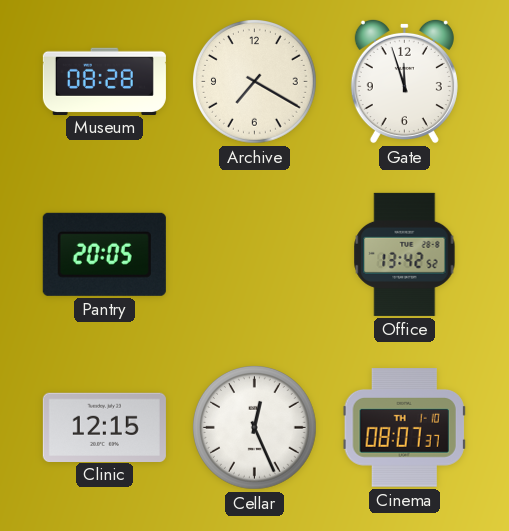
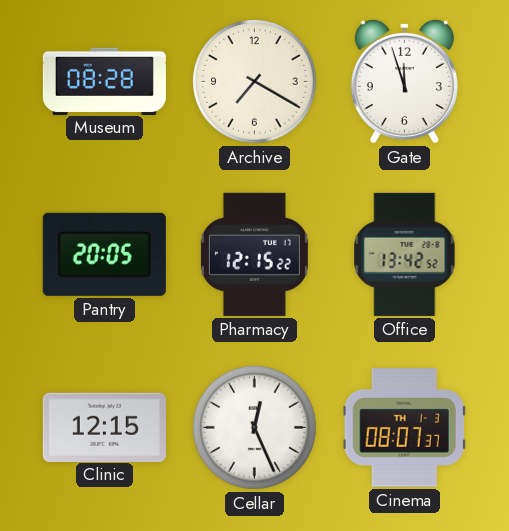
Pharmacy: none -> 12:15 (254, 254)
Cinema date: TH 1-10 -> TH 1-3 (404, 428)
